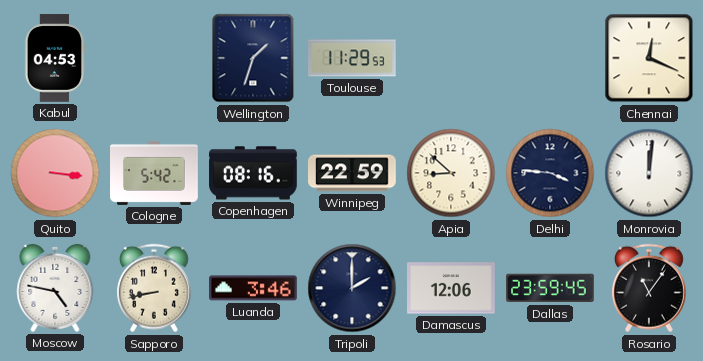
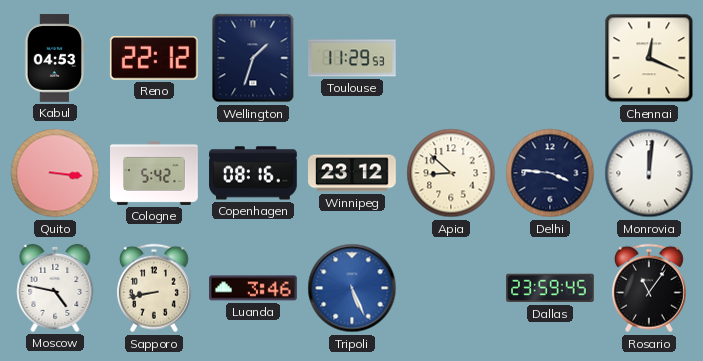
Reno: none -> 22:12 (154, 58)
Winnipeg: 22:59 -> 23:12 (352, 173)
Tripoli: 2:00 -> 5:26 (352, 288)
Tripoli dial: navy -> blue (352, 288)
Damascus: 12:06 -> none (451, 288)
